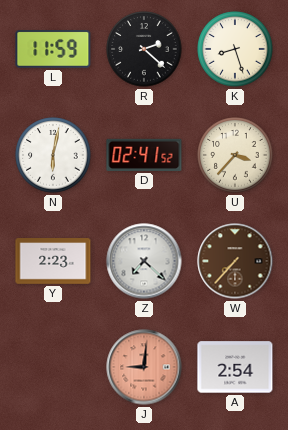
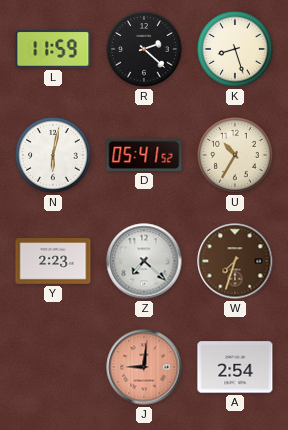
D: 02:41 -> 05:41 (144, 155)
U: 3:37 -> 10:35 (235, 155)
W: 7:37 -> 7:33 (235, 261)
